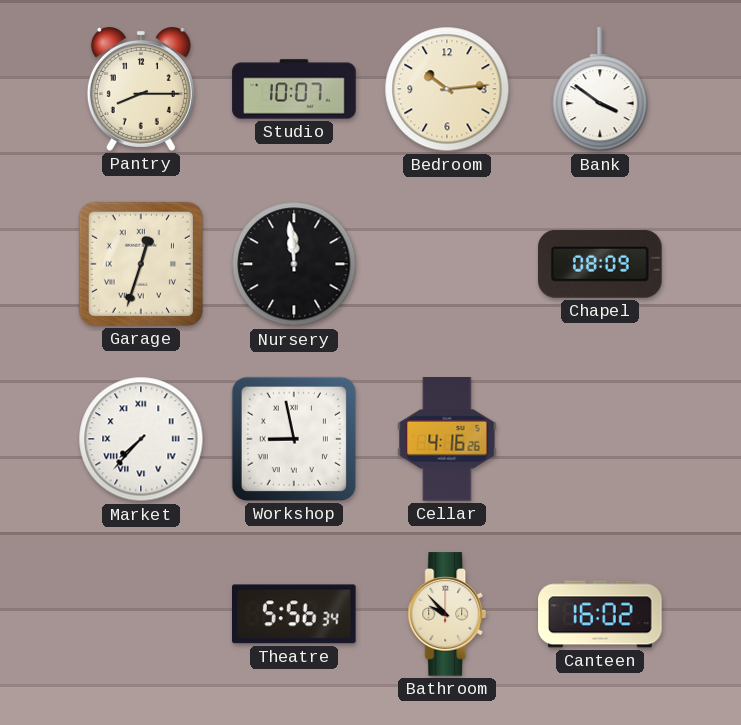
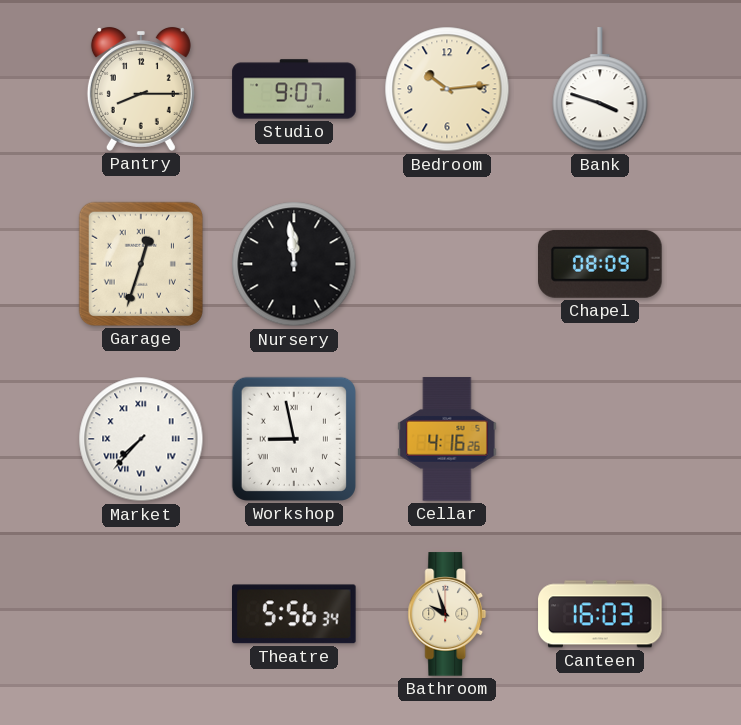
Studio: 10:07 -> 9:07 (294, 89)
Bank: 3:51 -> 3:48 (600, 90)
Bathroom: 9:53 -> 9:57 (447, 614)
Canteen: 16:02 -> 16:03 (600, 614)
